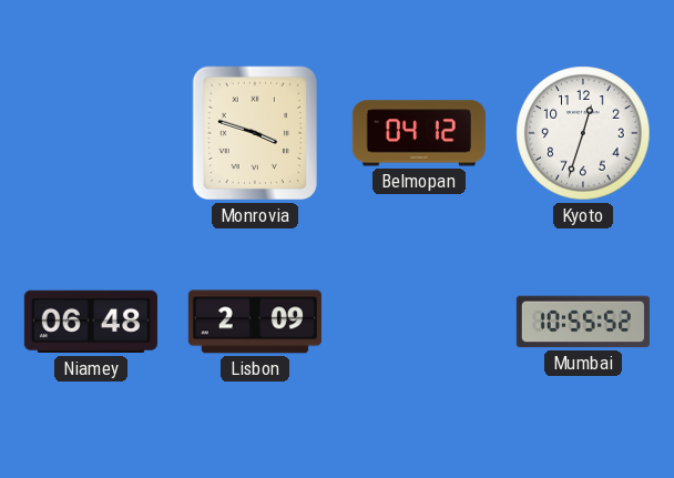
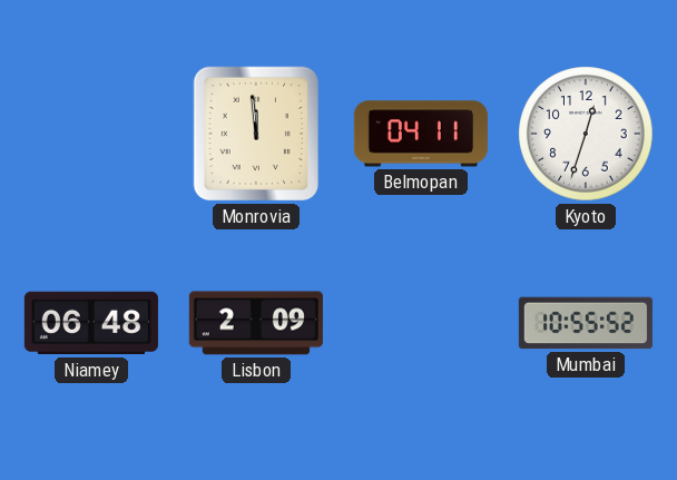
Monrovia: 3:48 -> 11:59 (256, 134)
Belmopan: 04:12 -> 04:11 (421, 134)
